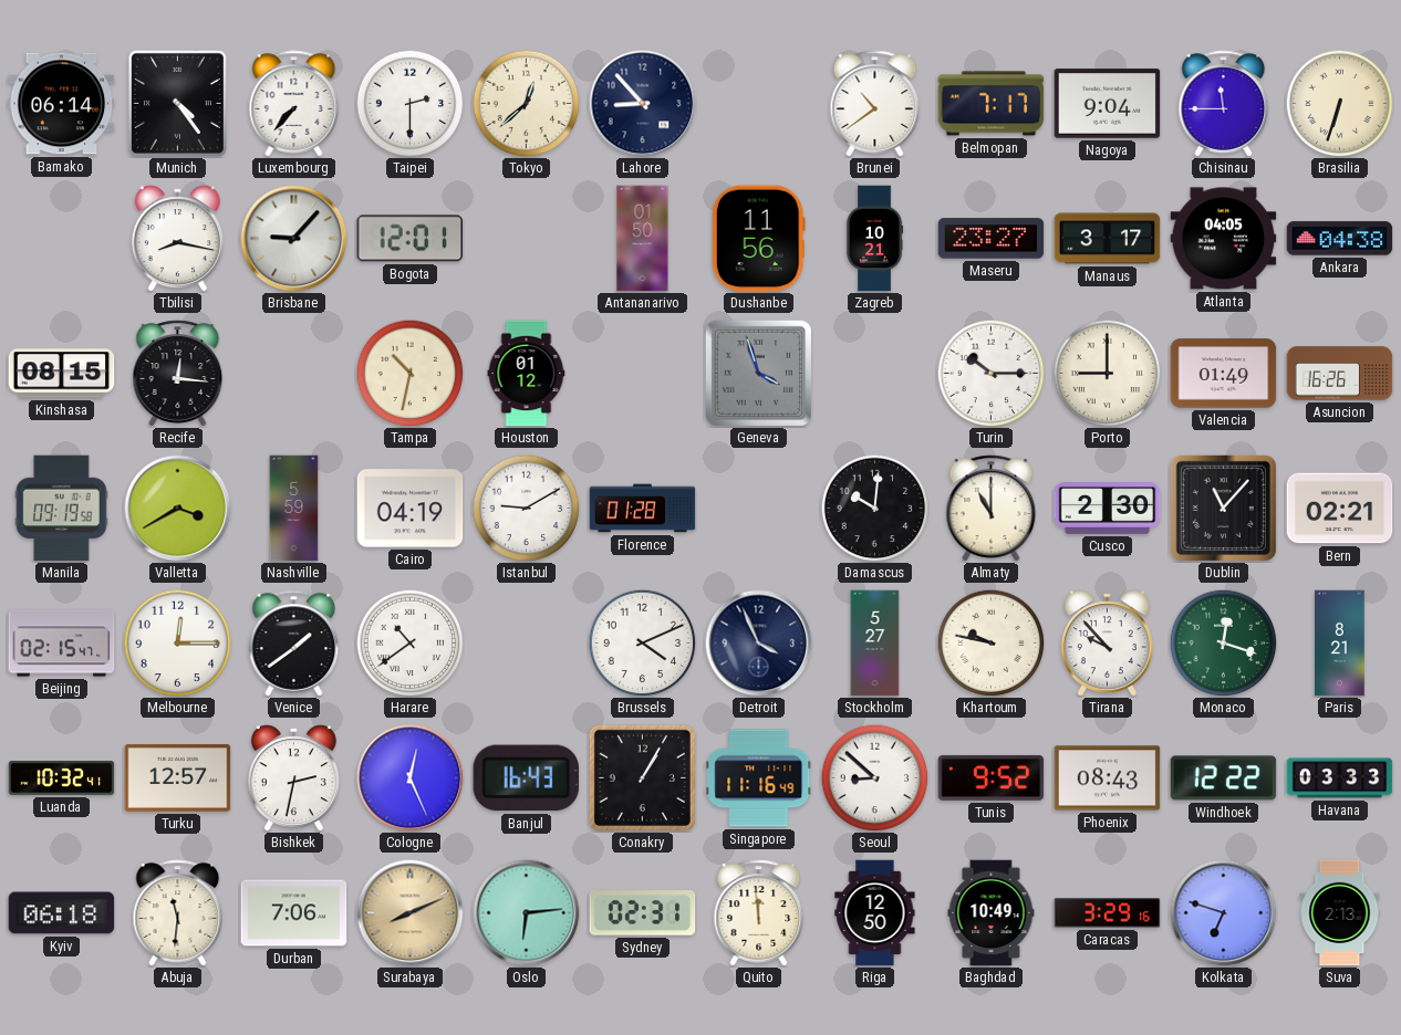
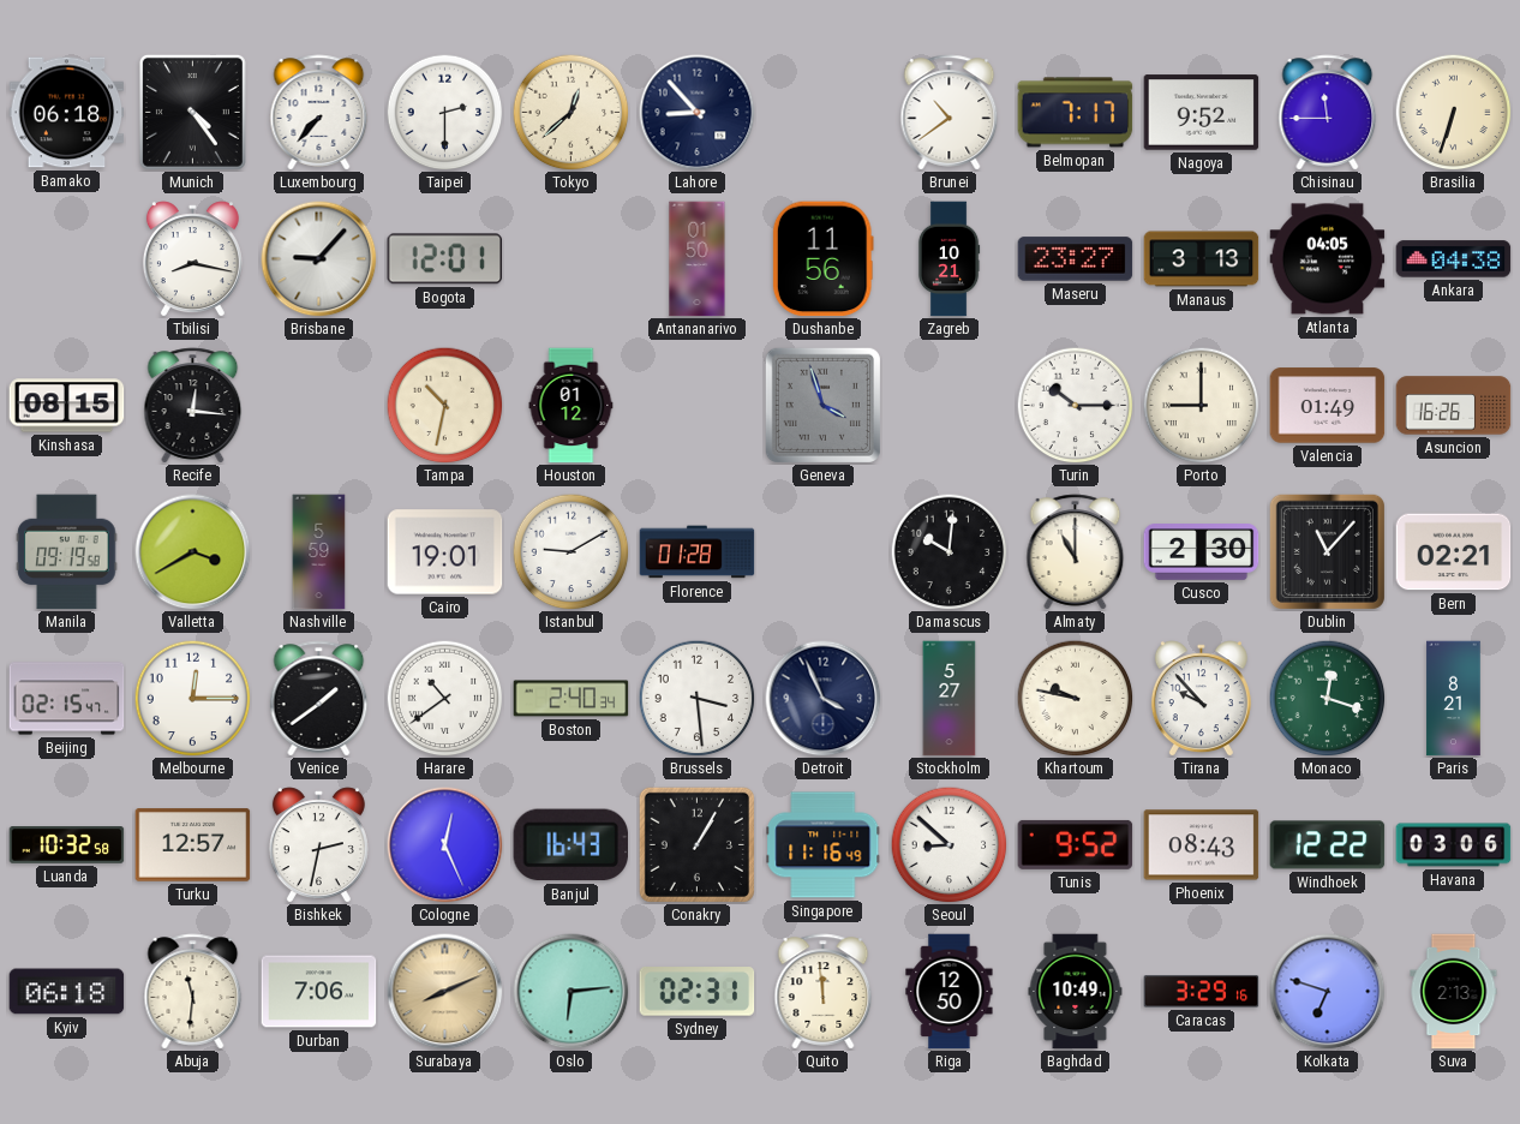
Bamako: 06:14 -> 06:18 (67, 113)
Nagoya: 9:04 -> 9:52 (1202, 113)
Manaus: 3:17 -> 3:13 (1202, 259)
Cairo: 04:19 -> 19:01 (445, 552)
Boston: none -> 2:40 (572, 699)
Brussels: 4:11 -> 3:29 (696, 698)
Luanda: 10:32:41 -> 10:32:58 (67, 845)
Havana: 03:33 -> 03:06 (1454, 845)
